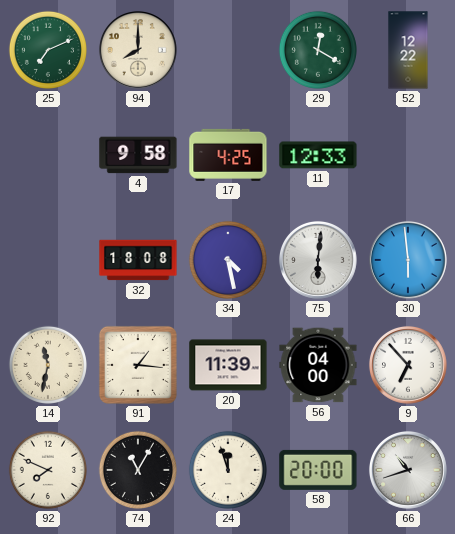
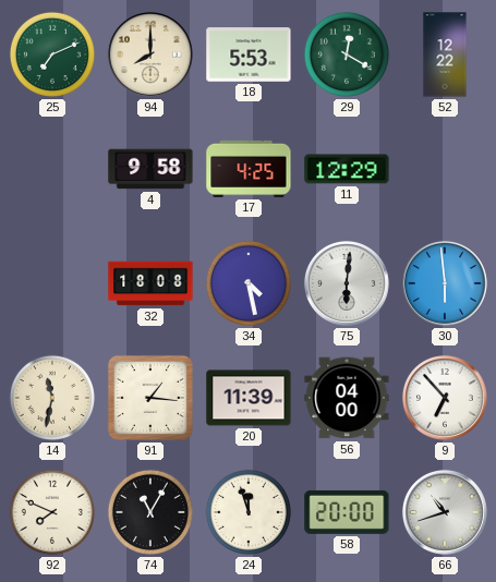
18: none -> 5:53 (249, 54)
11: 12:33 -> 12:29 (347, 169)
